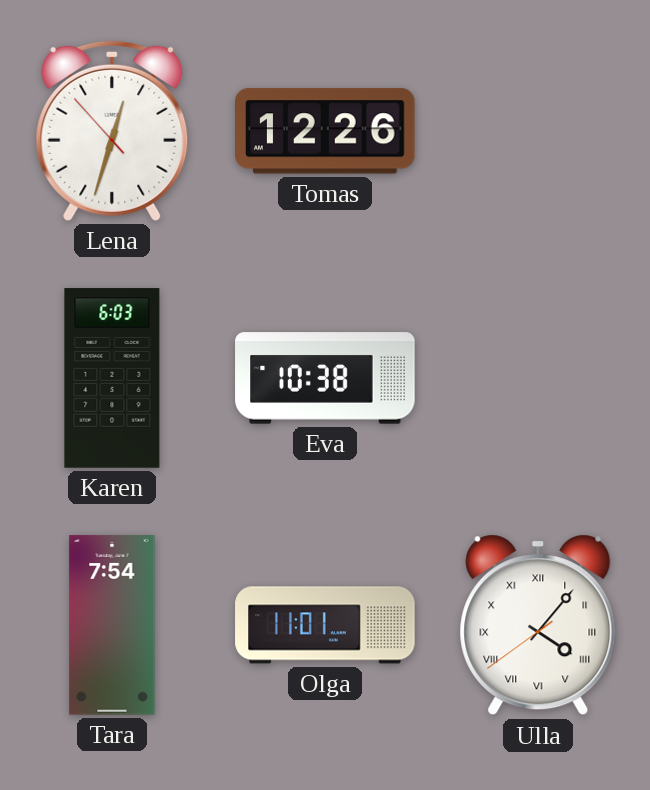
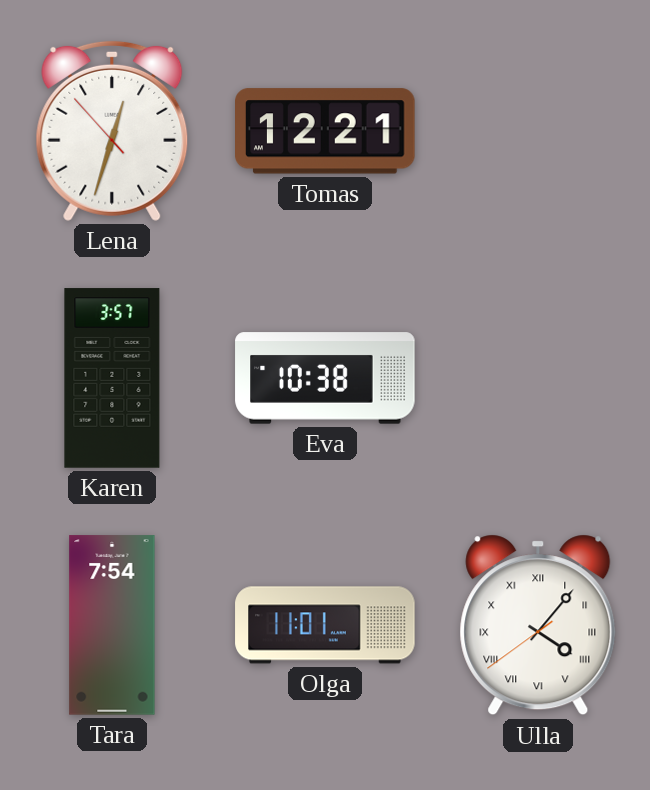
Tomas: 12:26 -> 12:21 (326, 131)
Karen: 6:03 -> 3:57 (112, 378)
